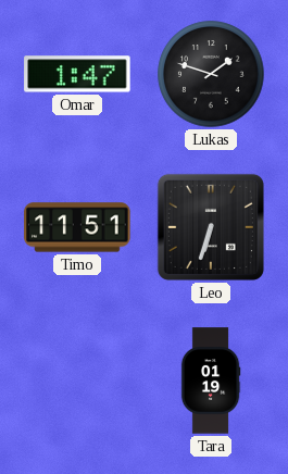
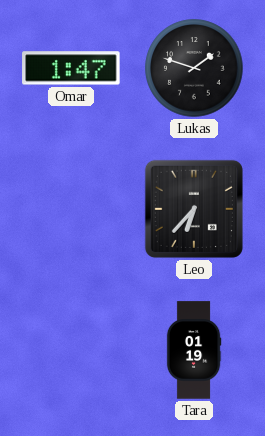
Timo: 11:51 -> none (77, 227)
Leo: 6:33 -> 6:37 (194, 209)
